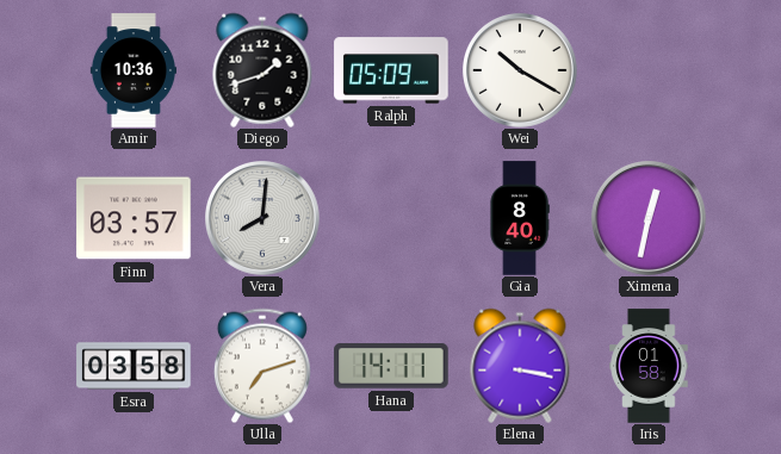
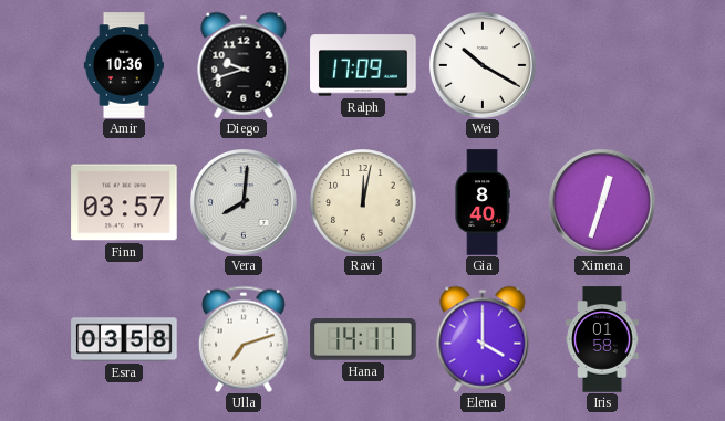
Diego: 1:42 -> 9:42 (244, 65)
Ralph: 05:09 -> 17:09 (363, 65)
Ravi: none -> 12:02 (363, 202)
Ximena: 12:32 -> 12:33 (603, 203)
Elena: 3:17 -> 4:00 (483, 339)
